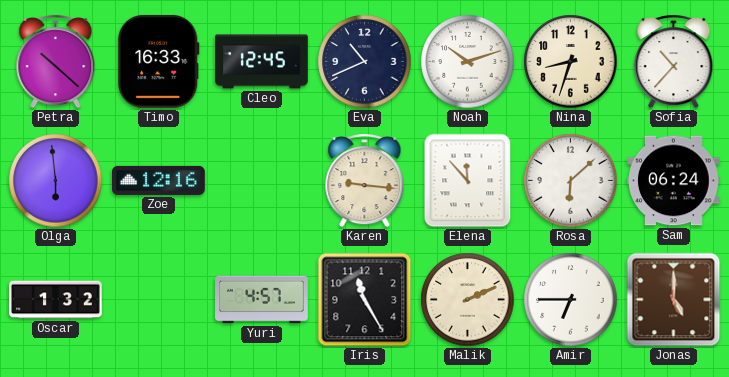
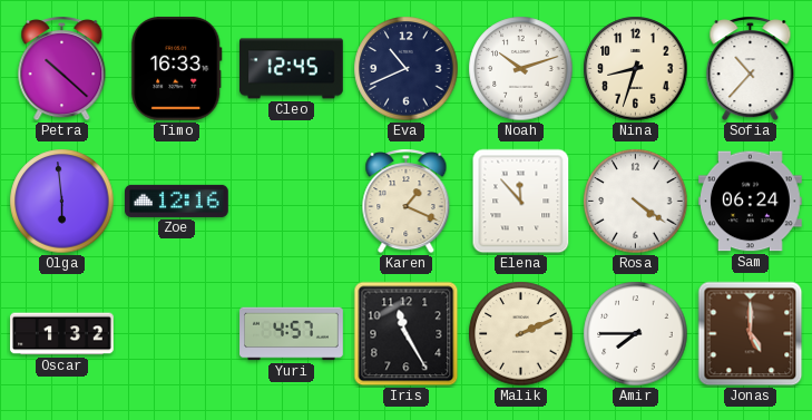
Karen: 9:16 -> 1:19 (407, 202)
Rosa: 6:08 -> 4:21 (636, 202)
Amir: 6:45 -> 7:45 (636, 334)
